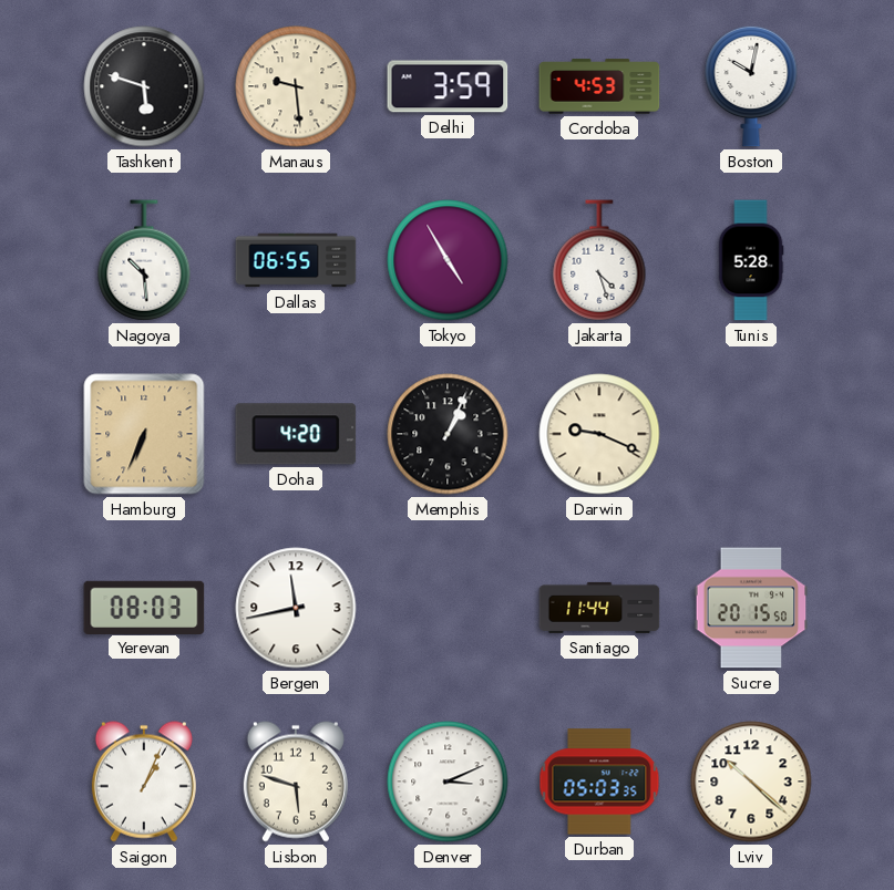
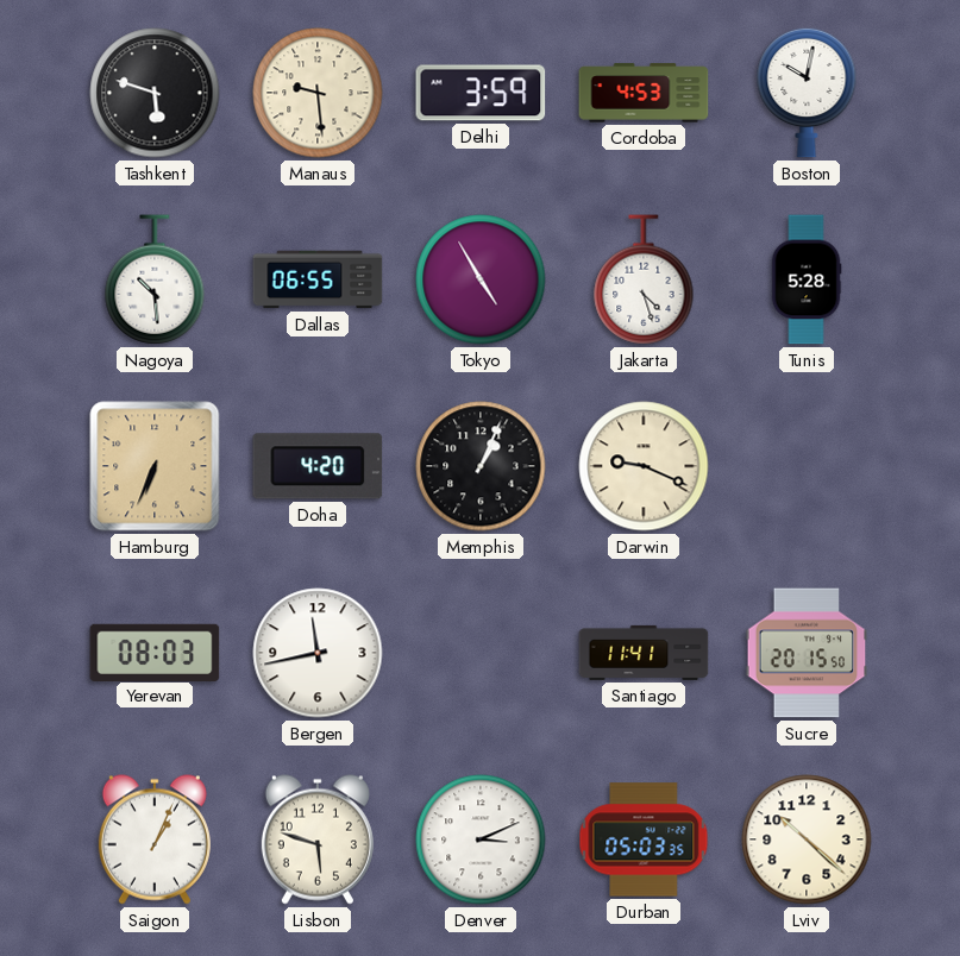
Santiago: 11:44 -> 11:41 (644, 653)
